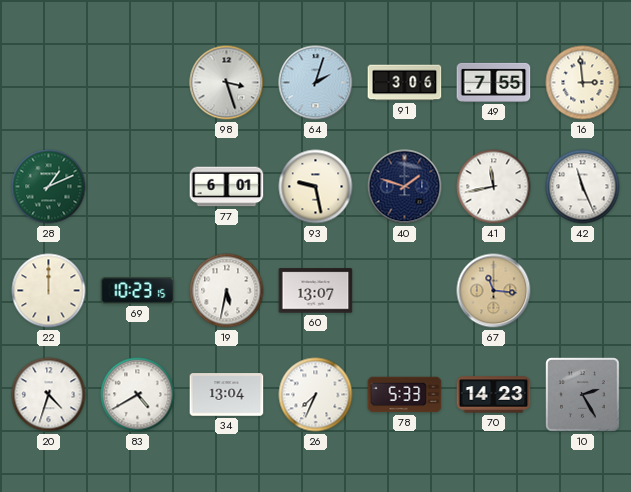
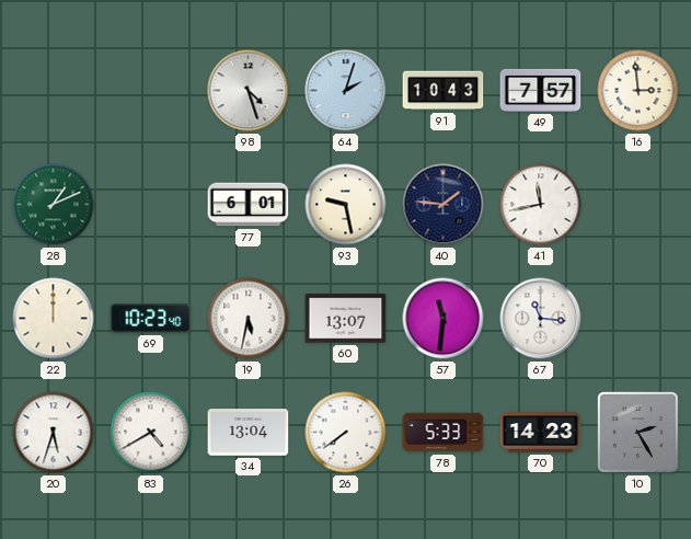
98: 3:27 -> 4:27 (249, 91)
91: 3:06 -> 10:43 (444, 91)
49: 7:55 -> 7:57 (541, 90)
40: 1:48 -> 1:46 (444, 205)
42: 11:26 -> none (583, 187)
69: 10:23:15 -> 10:23:40 (151, 319)
57: none -> 11:31 (444, 319)
67 dial: champagne -> white (541, 319)
20: 4:33 -> 5:33 (54, 433)
26: 7:34 -> 7:39 (346, 433)
